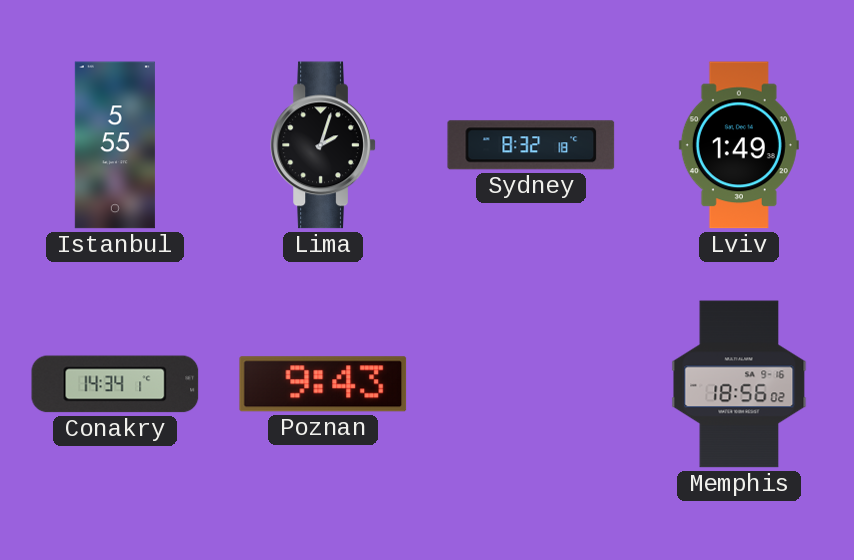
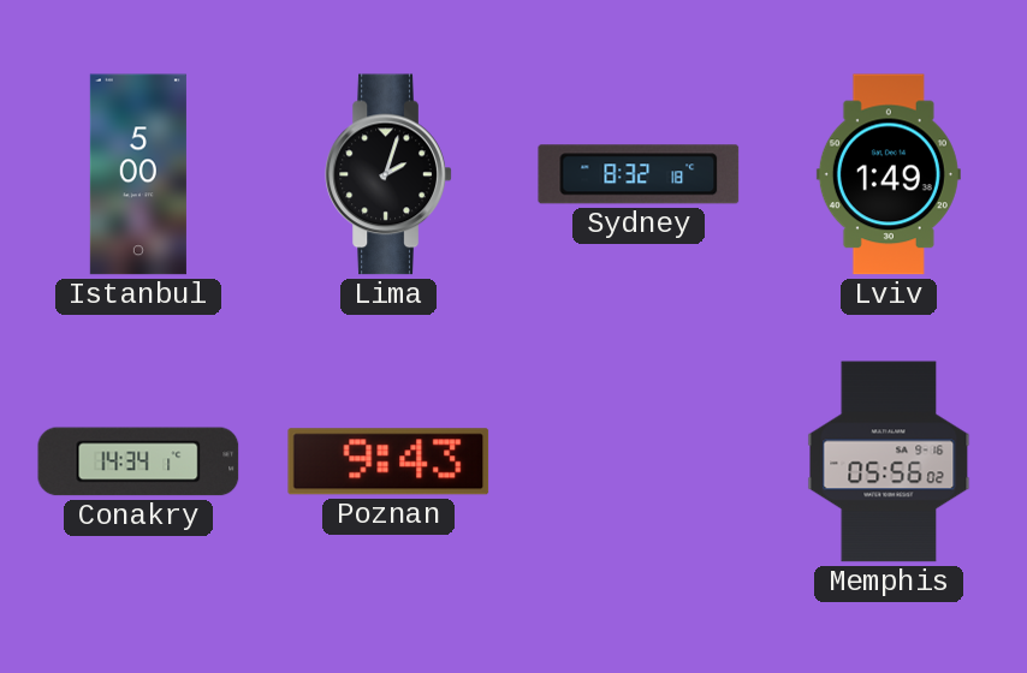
Istanbul: 5:55 -> 5:00 (138, 174)
Memphis: 18:56 -> 05:56 (889, 461)
